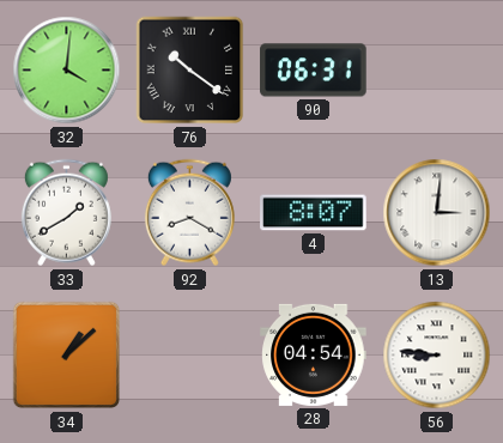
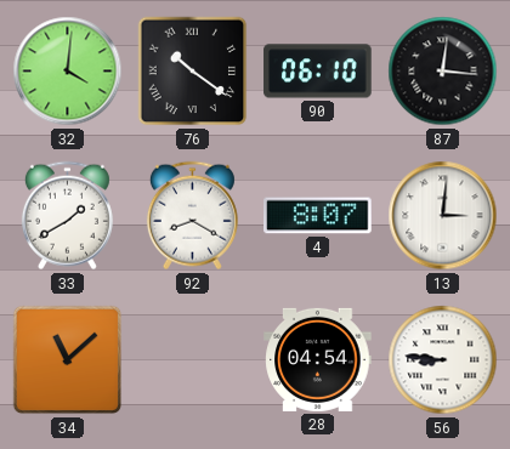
90: 06:31 -> 06:10 (318, 72)
87: none -> 12:16 (443, 72)
34: 1:08 -> 11:08 (68, 360)
